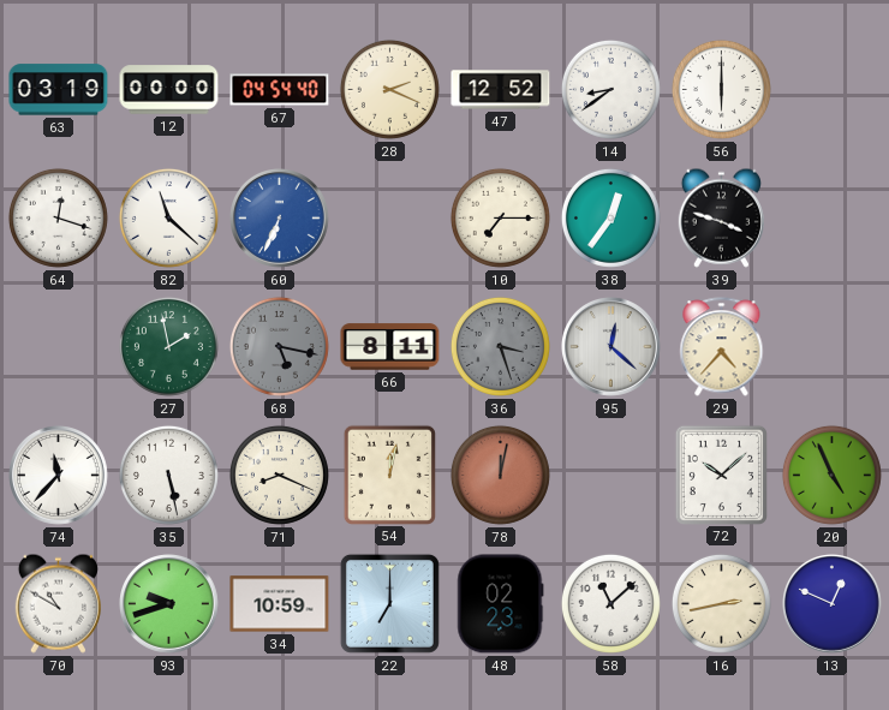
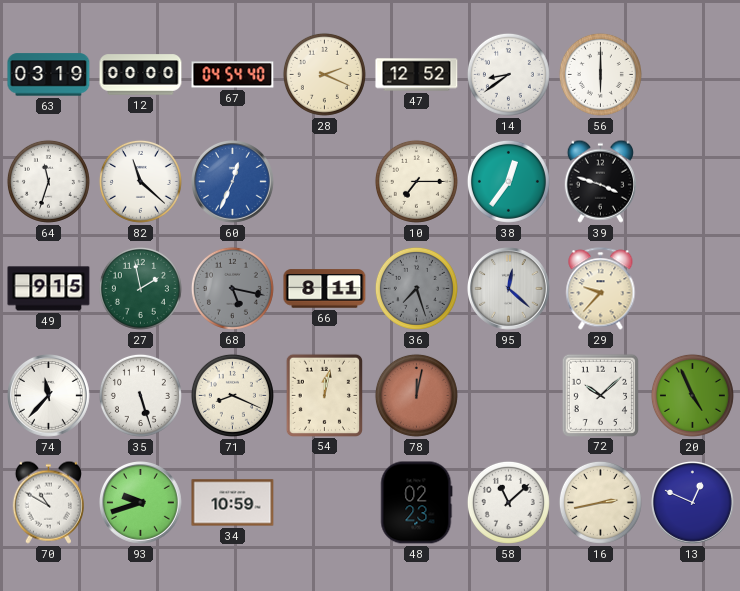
64: 12:18 -> 11:33 (48, 181)
60: 6:34 -> 12:34 (233, 182)
49: none -> 9:15 (49, 289)
36: 3:27 -> 7:27 (416, 288)
29: 4:37 -> 9:37 (601, 289)
35: 5:28 -> 5:27 (140, 395)
22: 7:00 -> none (389, 603)
